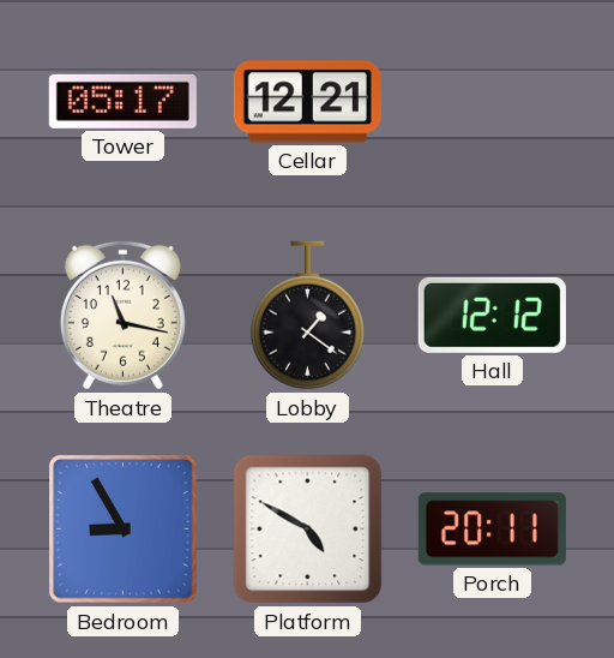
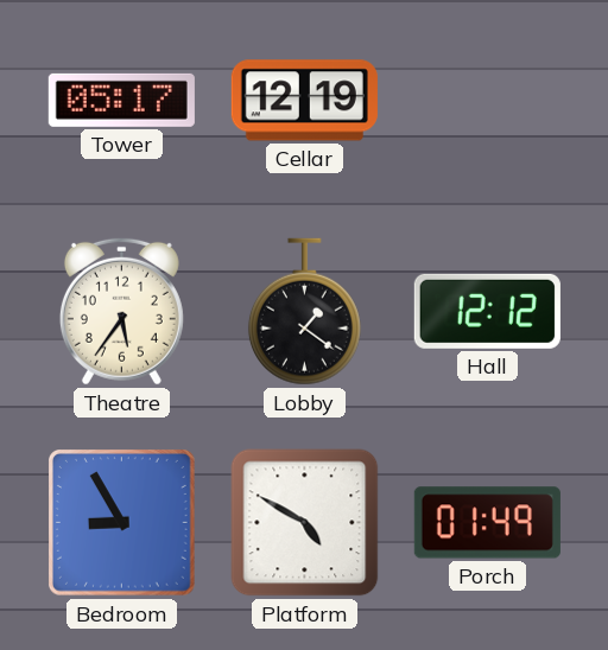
Cellar: 12:21 -> 12:19 (304, 101)
Theatre: 11:17 -> 5:36 (121, 311)
Porch: 20:11 -> 01:49 (487, 523)
